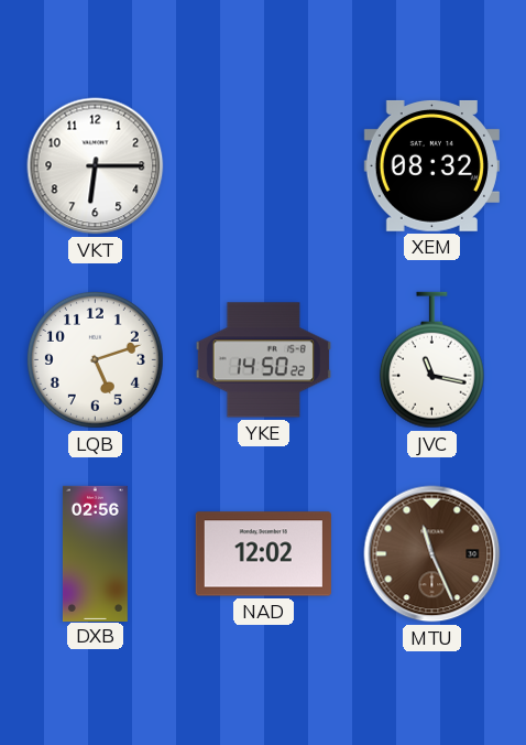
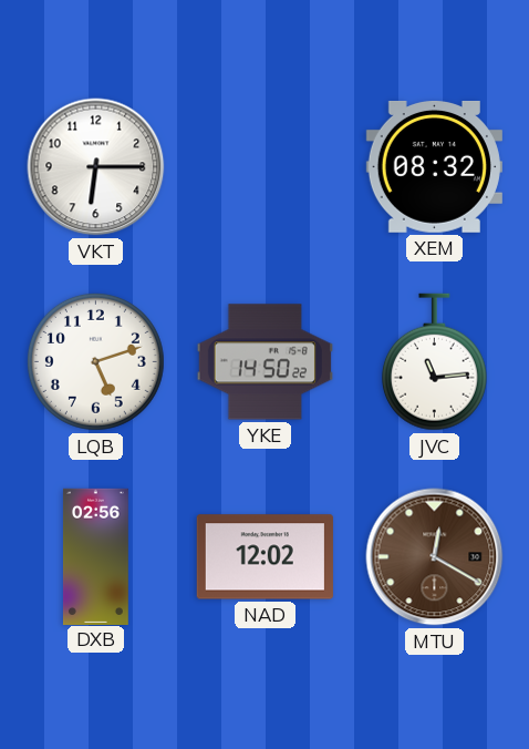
JVC: 11:17 -> 11:14 (434, 362)
MTU: 11:26 -> 12:20 (435, 557)
